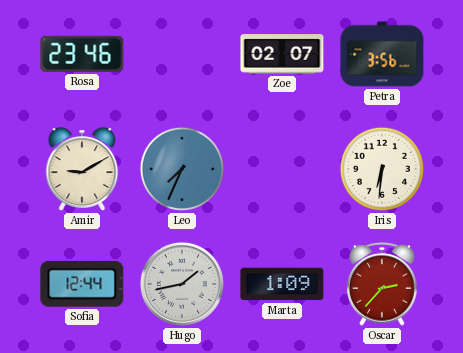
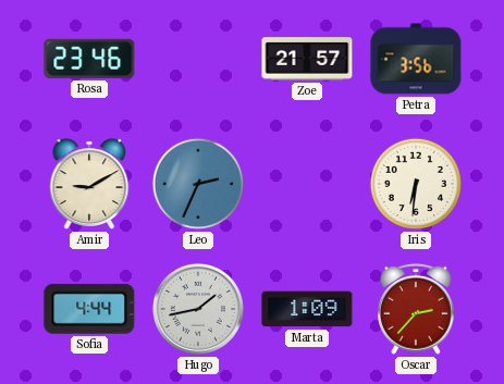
Zoe: 02:07 -> 21:57 (307, 59)
Leo: 7:34 -> 2:34 (198, 184)
Sofia: 12:44 -> 4:44 (89, 309)
